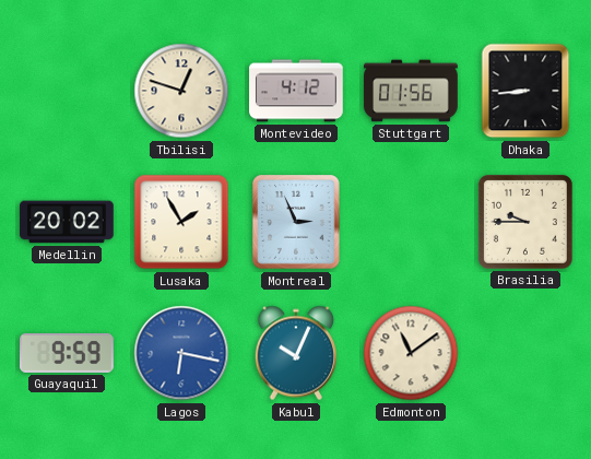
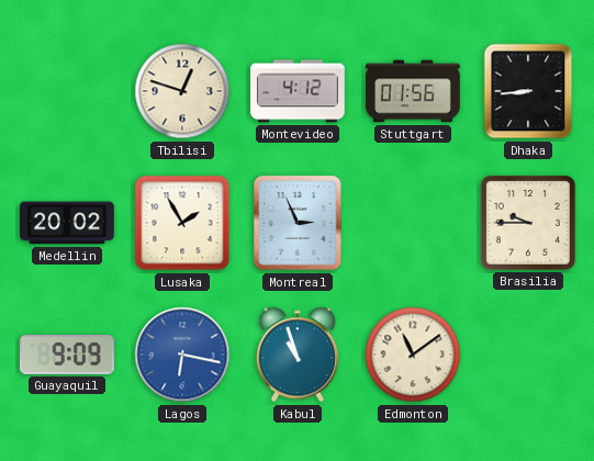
Guayaquil: 9:59 -> 9:09 (68, 355)
Kabul: 10:04 -> 10:57 (296, 355)
